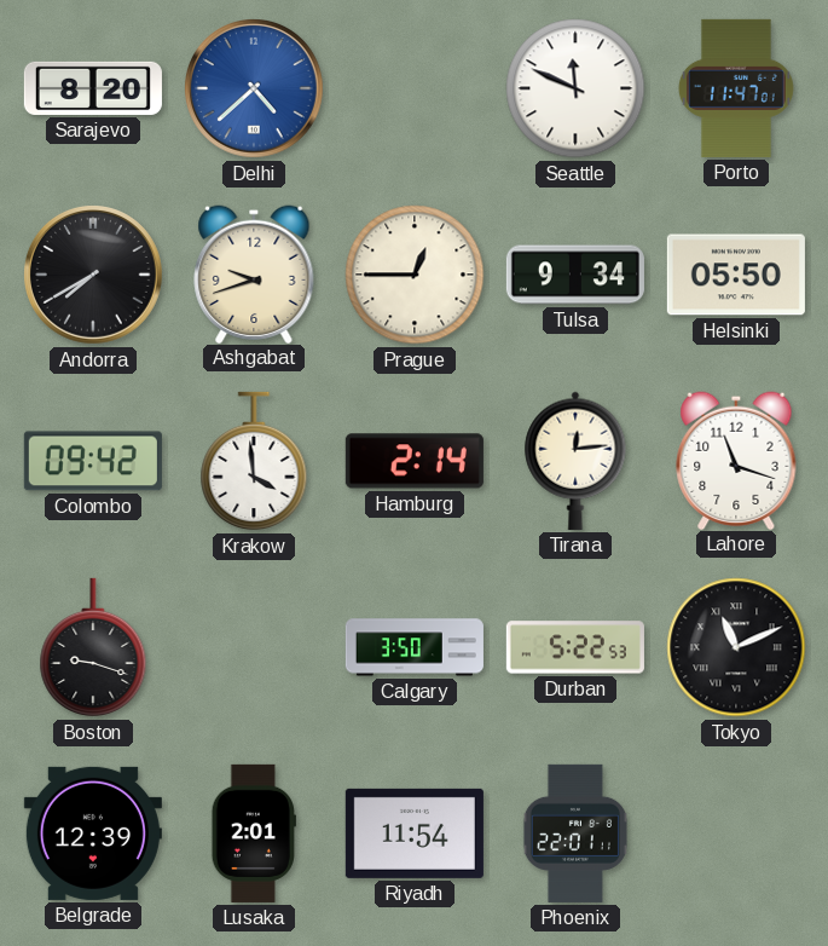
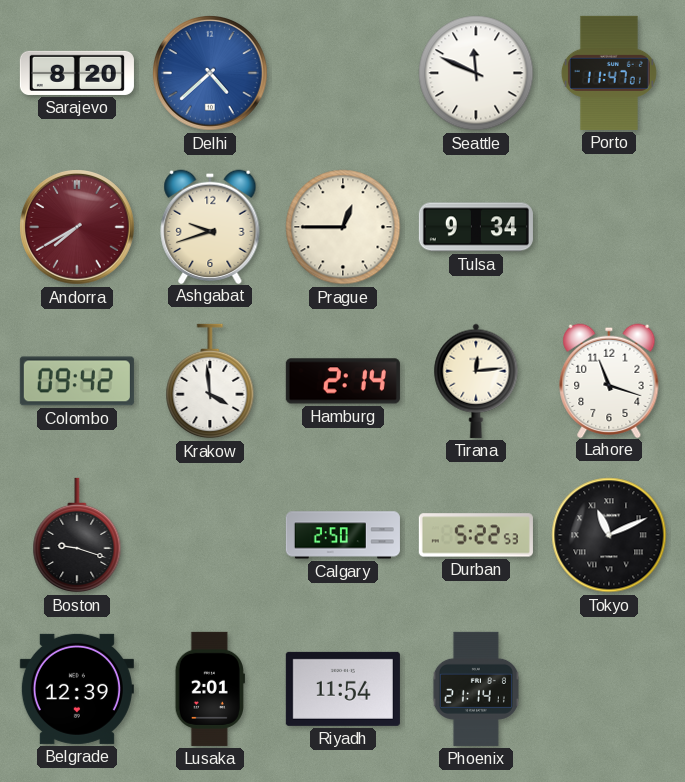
Andorra dial: black -> burgundy (78, 228)
Helsinki: 05:50 -> none (736, 275)
Calgary: 3:50 -> 2:50 (343, 535)
Phoenix: 22:01 -> 21:14 (476, 689)
